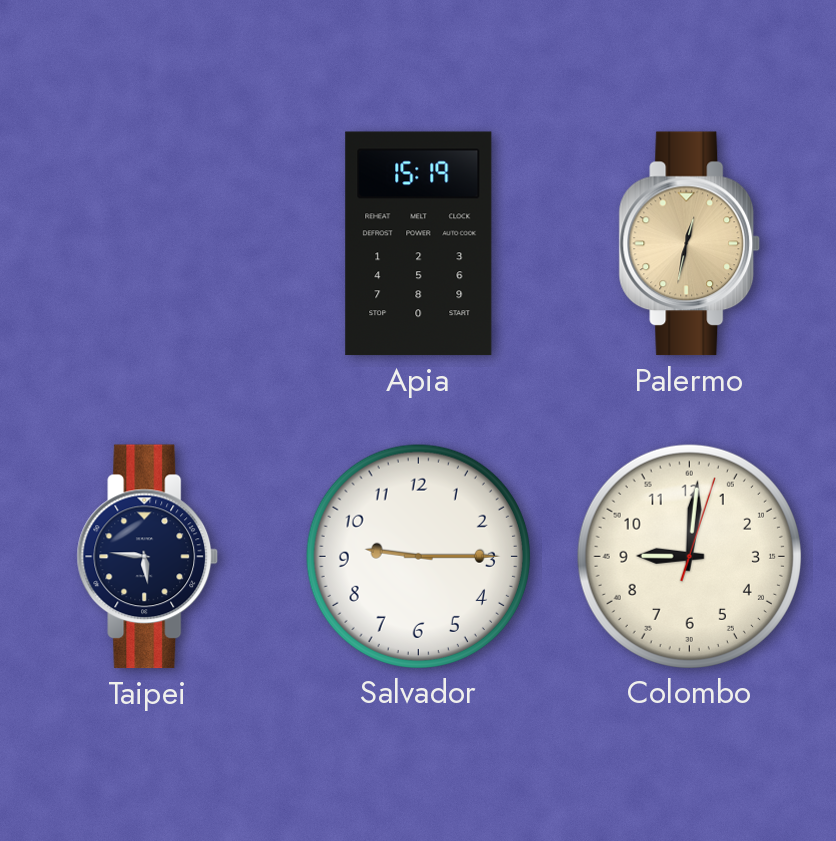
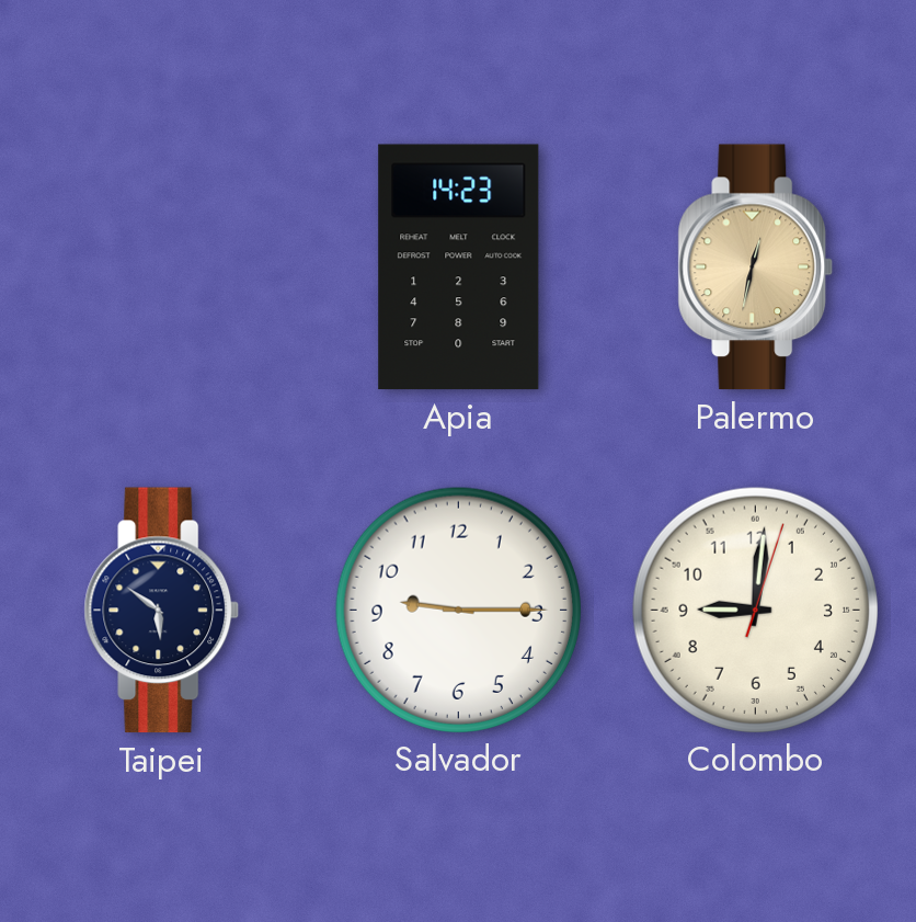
Apia: 15:19 -> 14:23 (459, 268)
Taipei: 5:46 -> 5:51 (162, 611)
